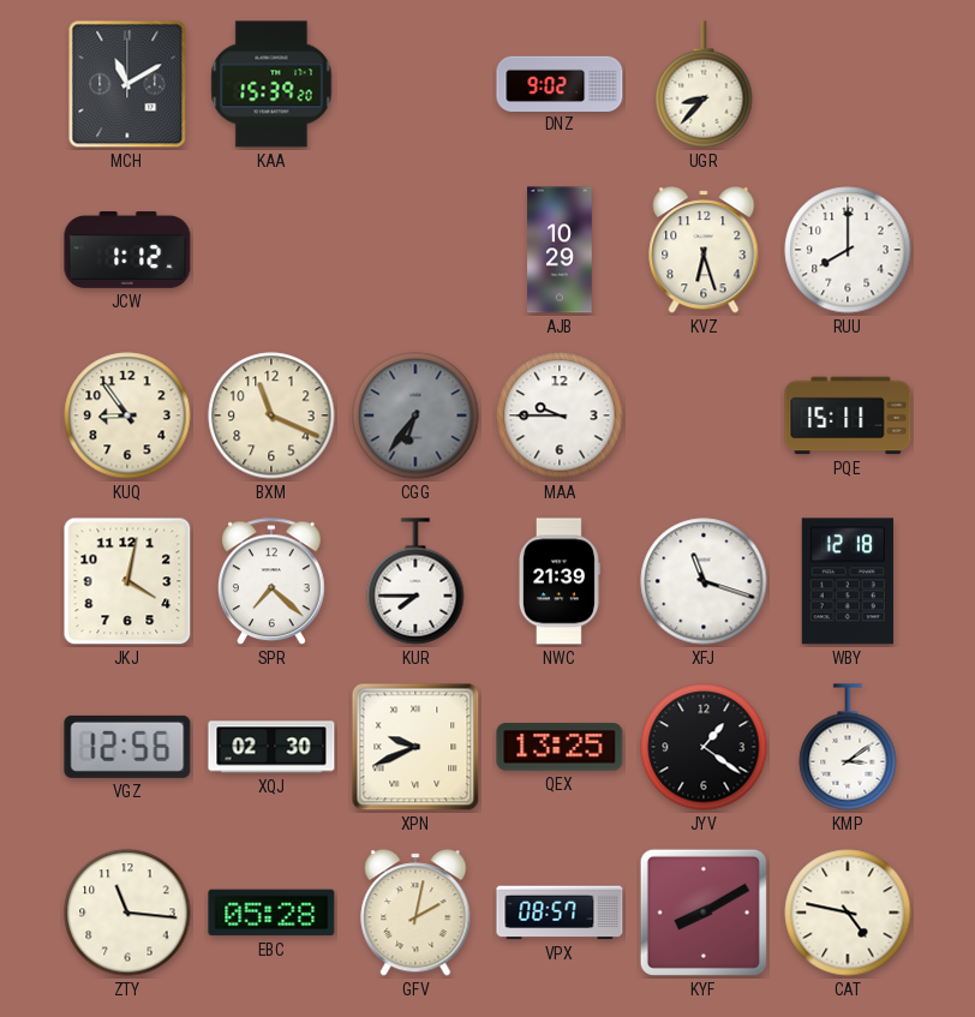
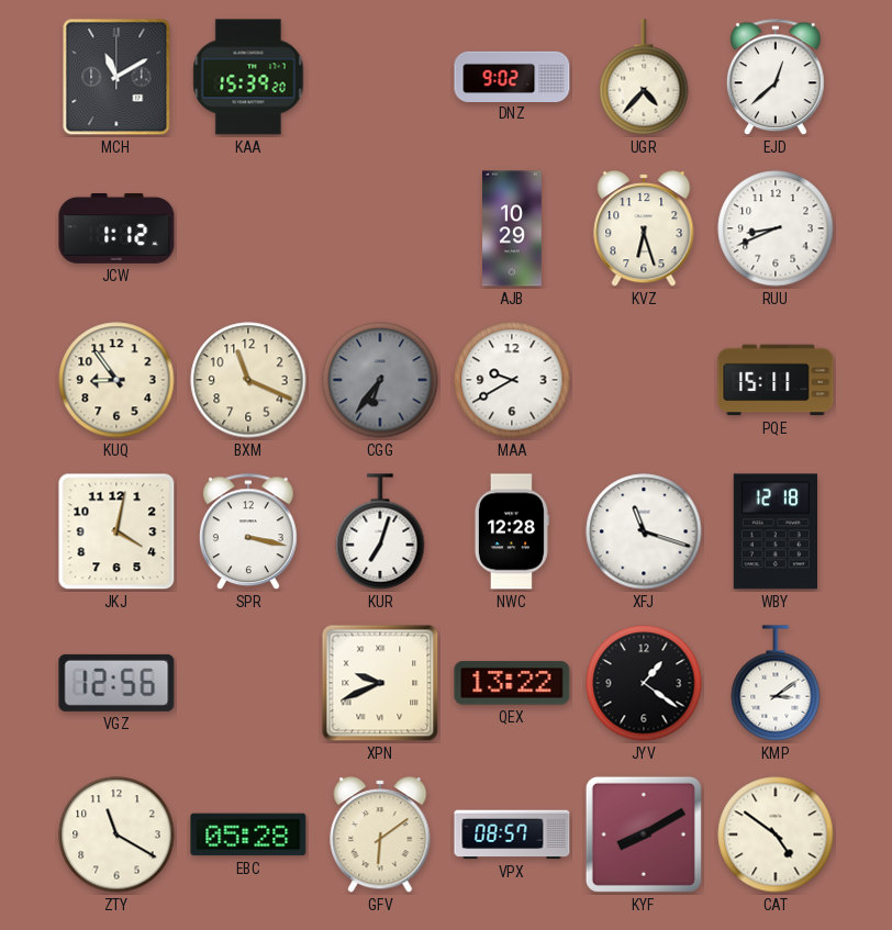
UGR: 8:37 -> 4:37 (644, 77)
EJD: none -> 12:38 (776, 78)
RUU: 8:00 -> 8:41 (776, 228)
MAA: 9:45 -> 9:40 (512, 380)
SPR: 7:22 -> 3:17 (248, 533)
KUR: 7:45 -> 7:03 (380, 531)
NWC: 21:39 -> 12:28 (511, 531)
XQJ: 02:30 -> none (271, 747)
QEX: 13:25 -> 13:22 (512, 683)
ZTY: 11:16 -> 11:20 (116, 834)
GFV: 2:02 -> 6:09 (380, 834)
CAT: 4:47 -> 4:51 (776, 834)
